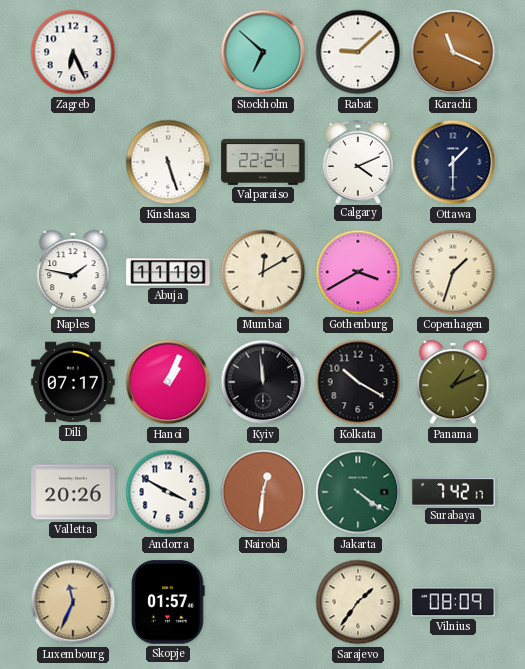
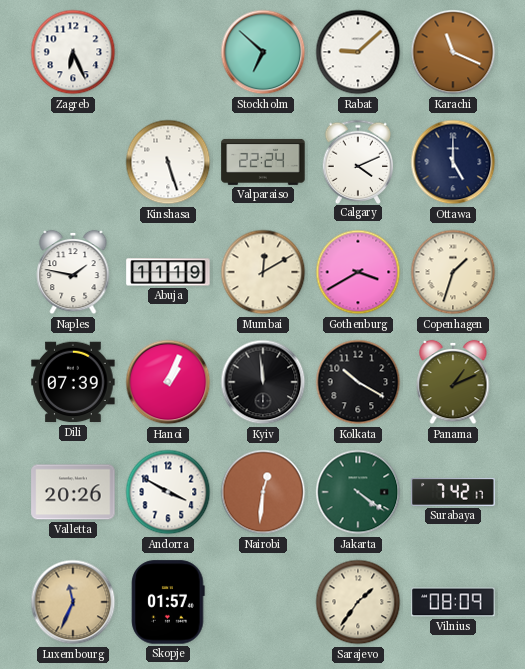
Ottawa: 1:30 -> 5:00 (453, 162)
Dili: 07:17 -> 07:39 (73, 382)
